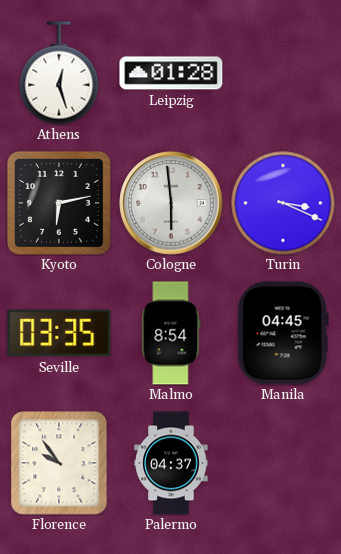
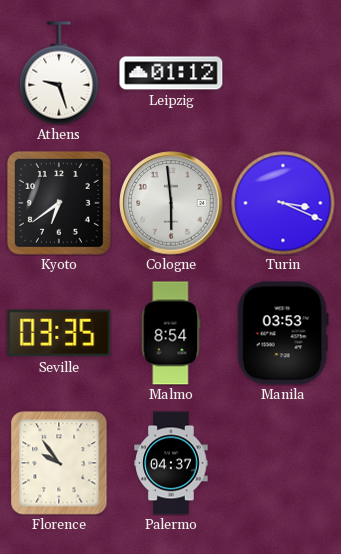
Athens: 12:27 -> 9:27 (59, 73)
Leipzig: 01:28 -> 01:12 (171, 73)
Kyoto: 6:13 -> 6:39 (59, 203)
Manila: 04:45 -> 03:53 (283, 333)
